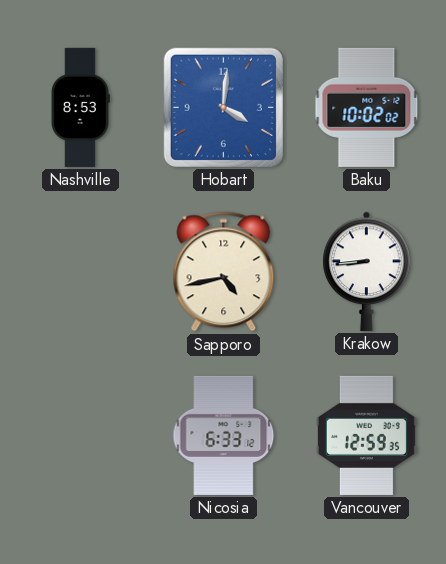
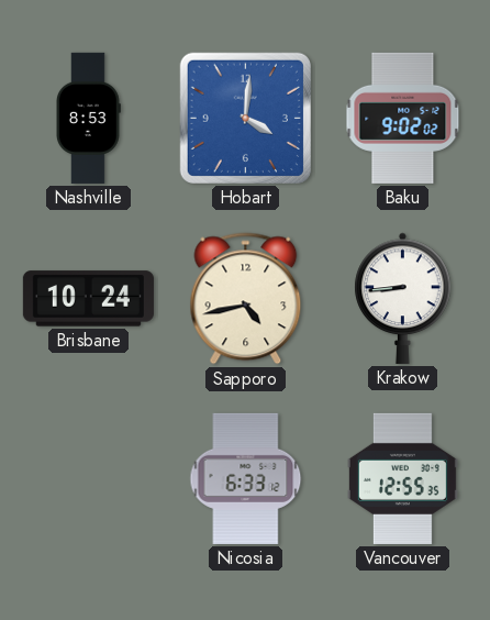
Baku: 10:02 -> 9:02 (403, 118)
Brisbane: none -> 10:24 (88, 299)
Vancouver: 12:59 -> 12:55 (402, 478)
